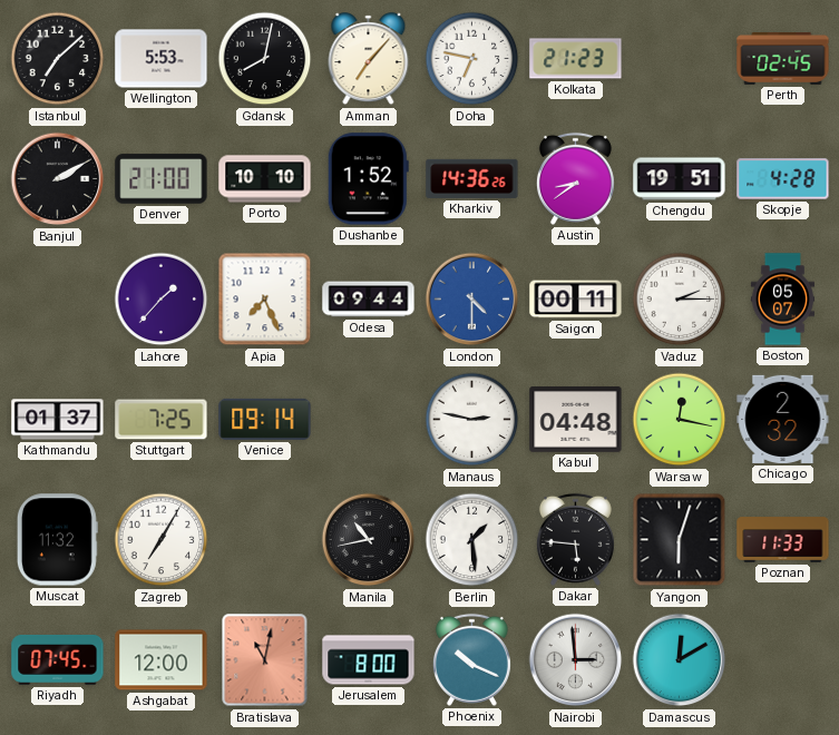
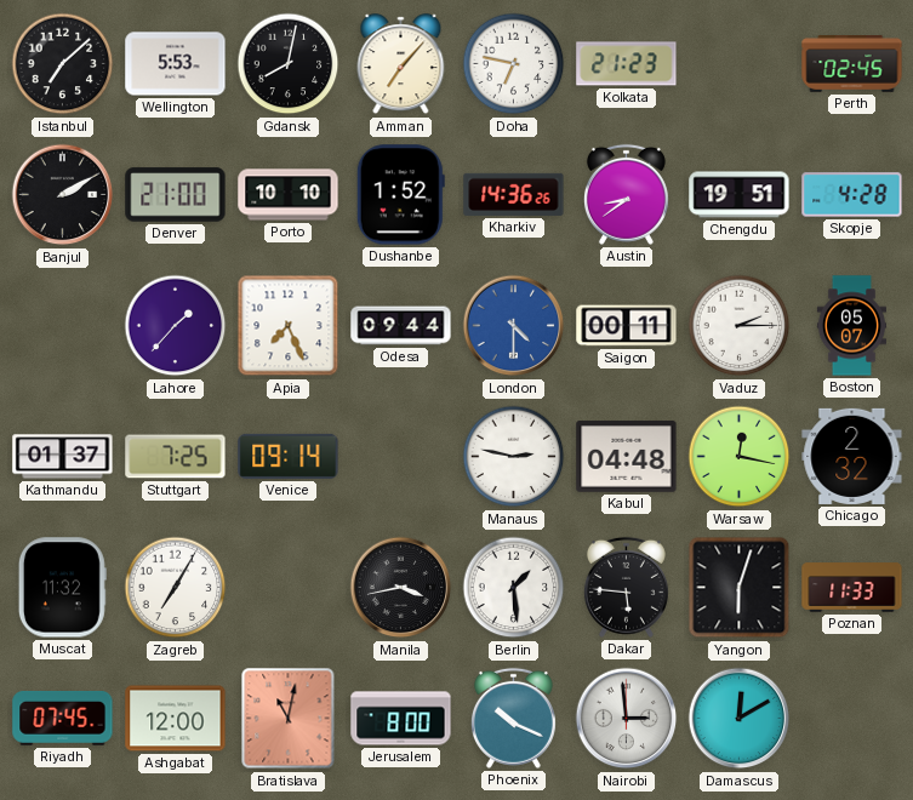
Manila: 10:43 -> 3:43 (401, 588)
